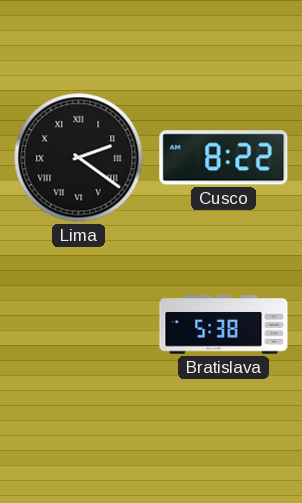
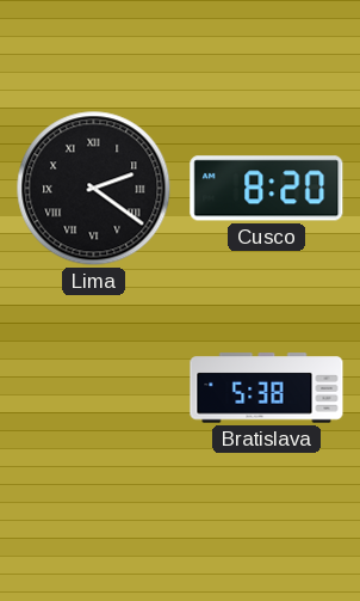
Cusco: 8:22 -> 8:20 (267, 189)
